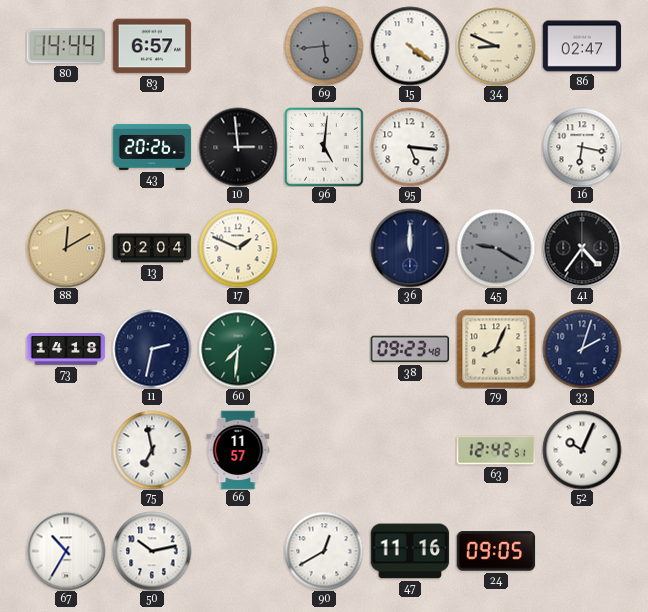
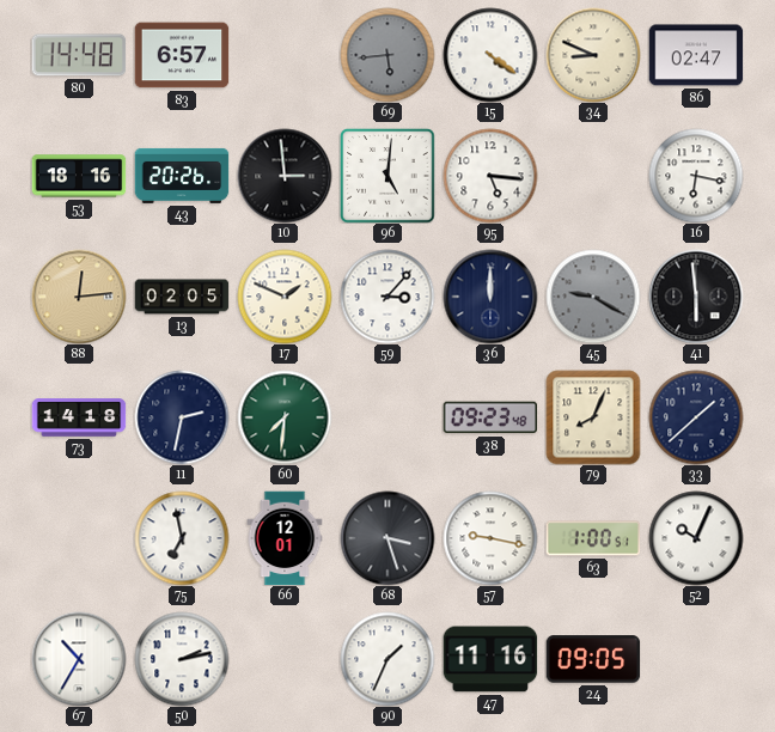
80: 14:44 -> 14:48 (79, 55)
53: none -> 18:16 (79, 176)
88: 12:10 -> 12:14 (79, 297)
13: 02:04 -> 02:05 (182, 297)
59: none -> 3:07 (388, 297)
41: 4:36 -> 5:59 (696, 297)
33: 2:03 -> 1:38 (696, 417)
66: 11:57 -> 12:01 (285, 538)
68: none -> 3:27 (388, 538)
57: none -> 9:17 (490, 538)
63: 12:42 -> 1:00 (593, 538)
50: 10:13 -> 2:13 (182, 659)
90: 12:40 -> 1:34 (388, 659)
